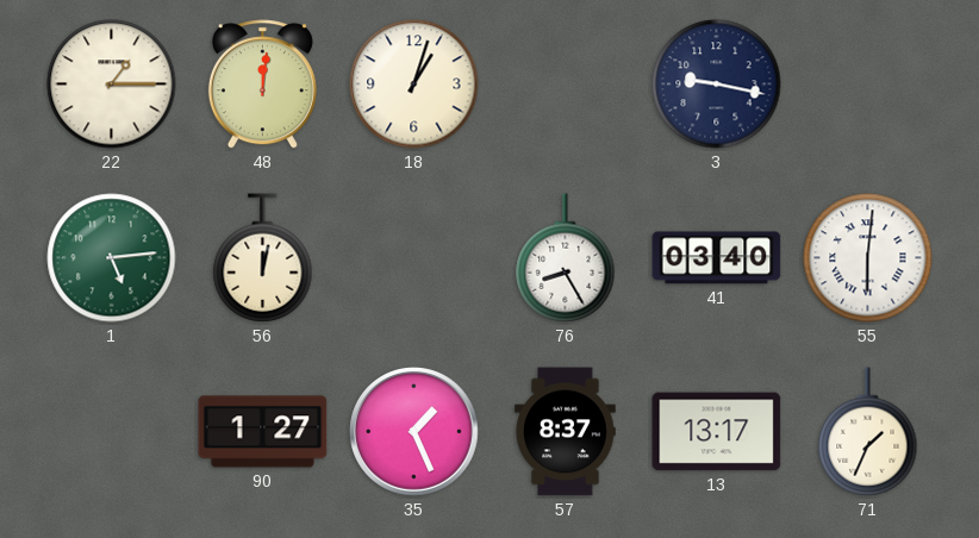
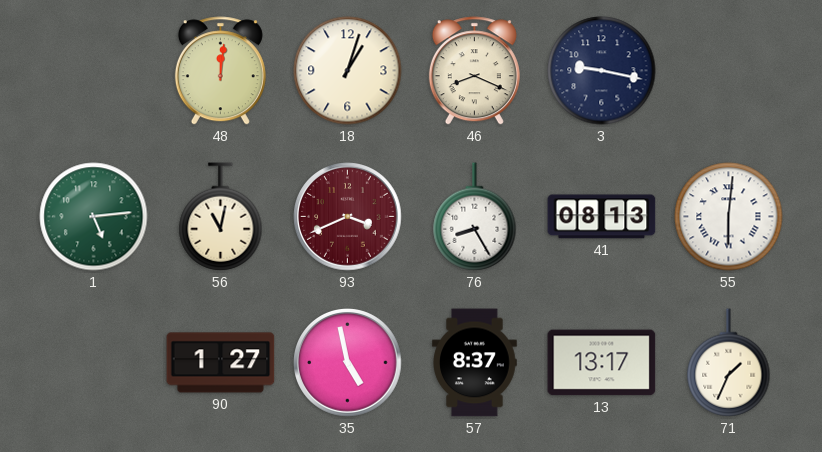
22: 1:15 -> none (112, 85)
46: none -> 8:19 (474, 71)
56: 12:02 -> 11:02 (221, 217)
93: none -> 3:41 (348, 217)
41: 03:40 -> 08:13 (602, 217)
35: 1:26 -> 4:58 (348, 363)
